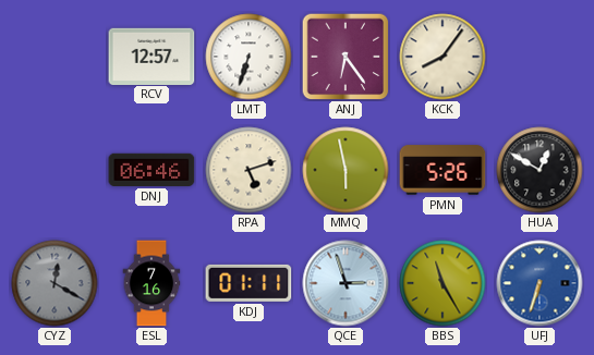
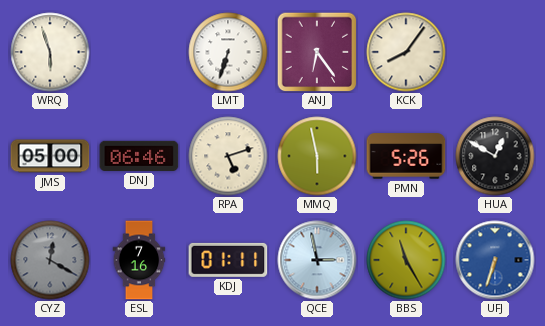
WRQ: none -> 5:57 (50, 52)
RCV: 12:57 -> none (151, 56)
JMS: none -> 05:00 (50, 156)
QCE: 2:57 -> 2:58 (317, 260)
